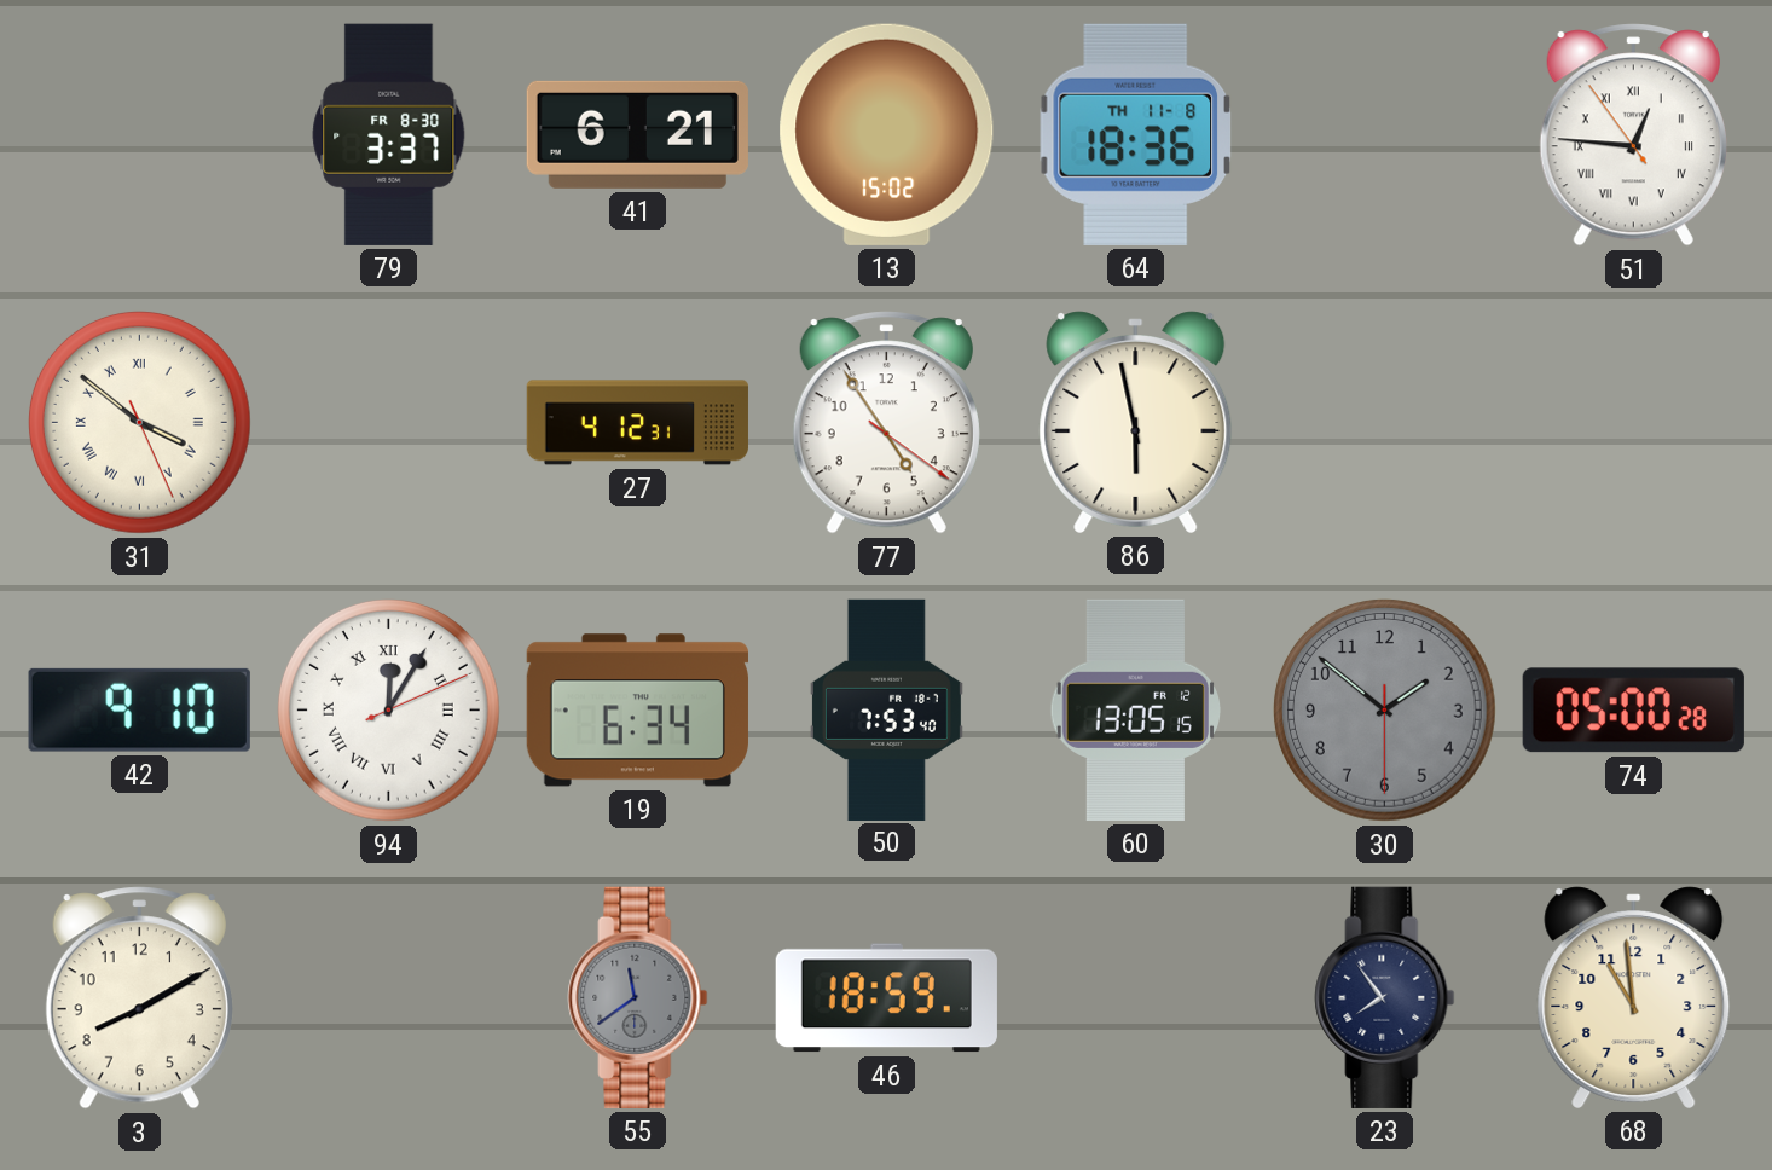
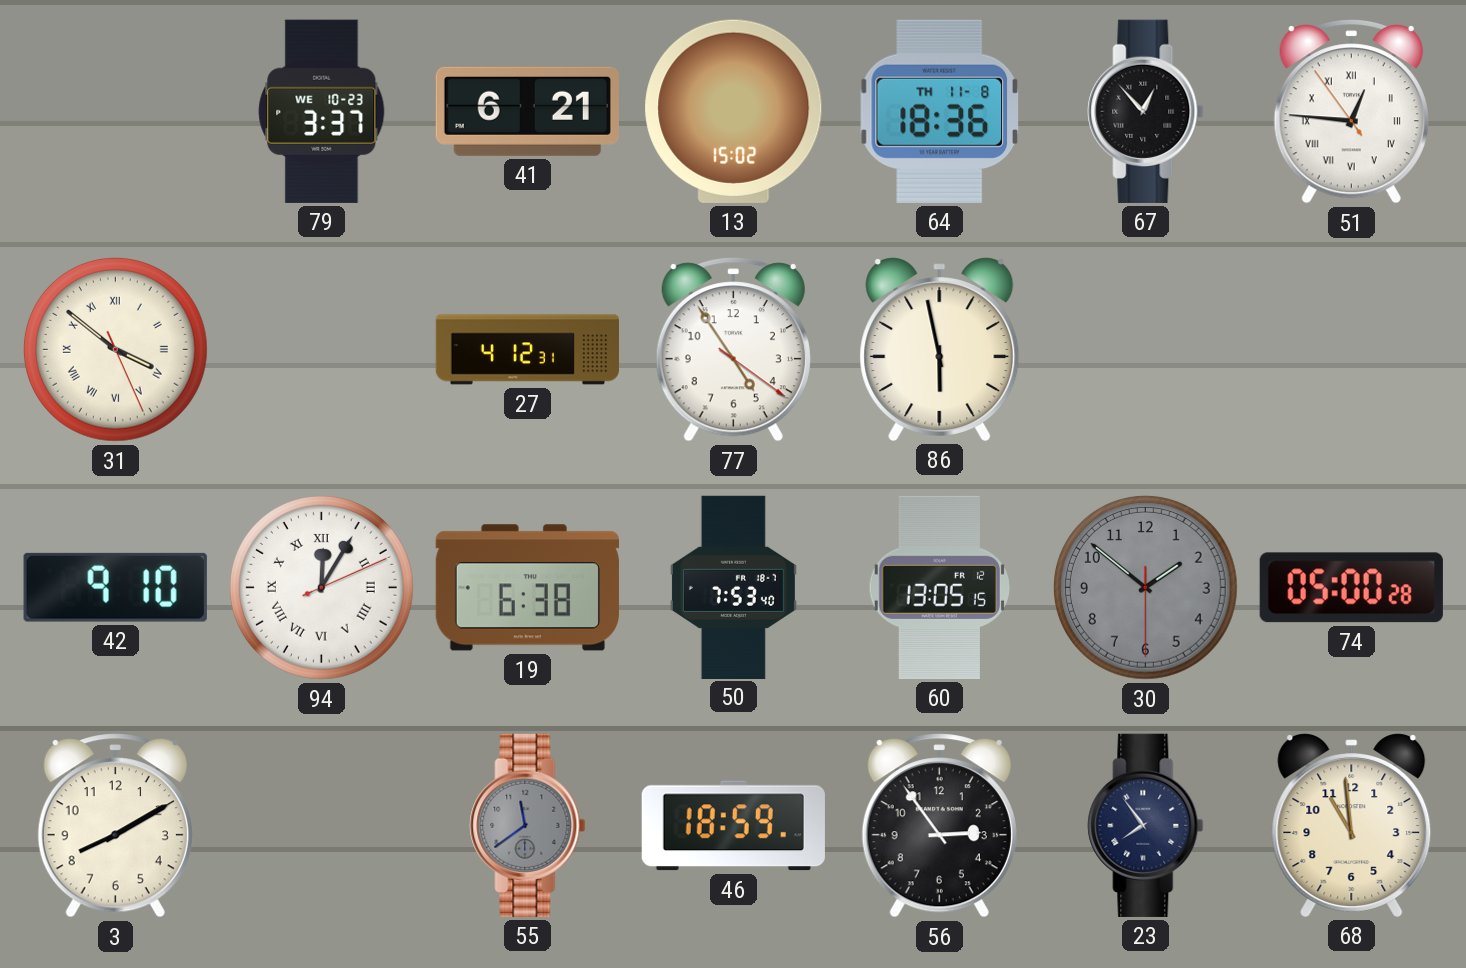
79 date: FR 8-30 -> WE 10-23 (322, 111)
67: none -> 12:53 (1146, 111)
19: 6:34 -> 6:38 (527, 588)
56: none -> 2:54 (939, 826)
